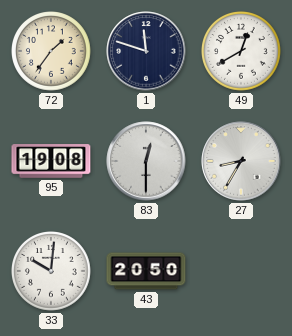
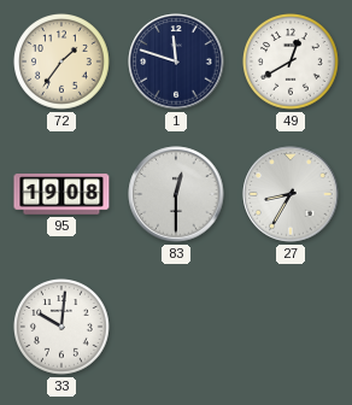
43: 20:50 -> none (146, 271)
